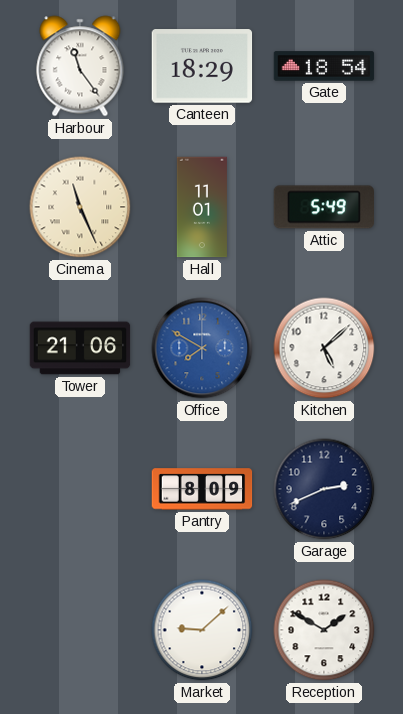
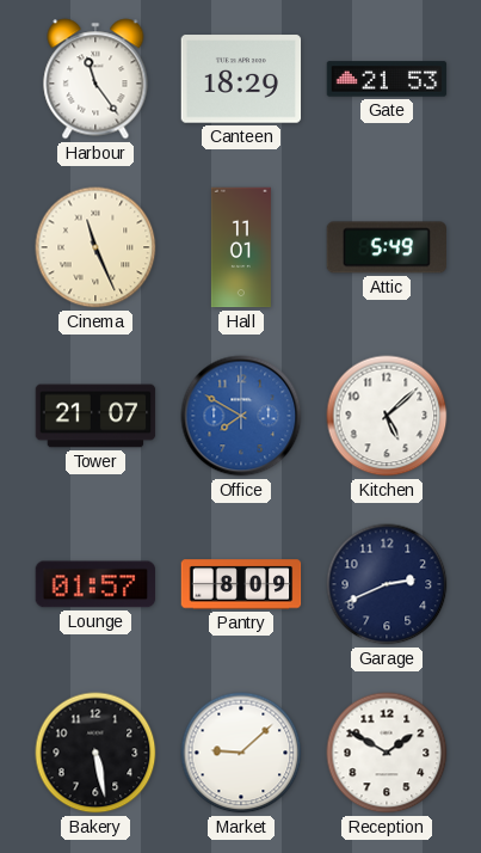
Gate: 18:54 -> 21:53 (387, 79)
Tower: 21:06 -> 21:07 (95, 416)
Lounge: none -> 01:57 (95, 584)
Bakery: none -> 5:28 (95, 753)
